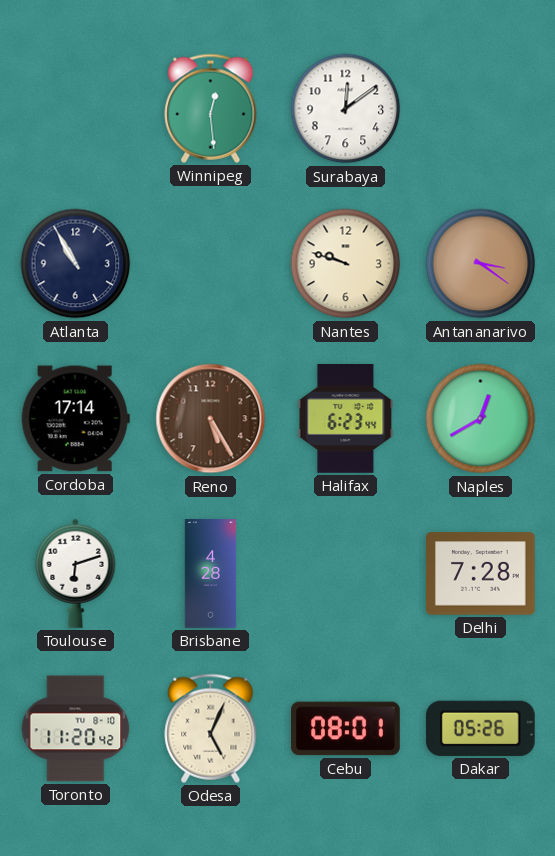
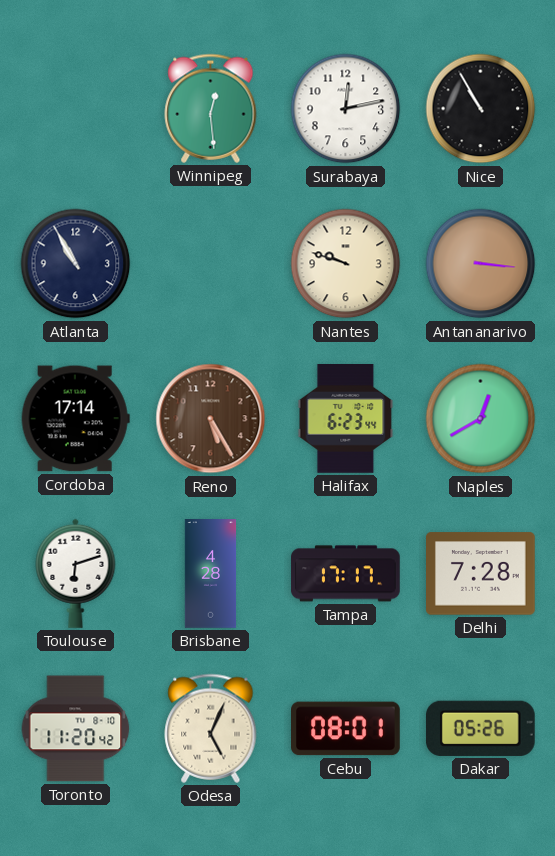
Surabaya: 12:09 -> 12:13 (346, 109)
Nice: none -> 10:55 (481, 109)
Antananarivo: 3:21 -> 3:16 (481, 264)
Tampa: none -> 17:17 (346, 574)
